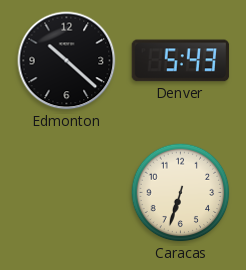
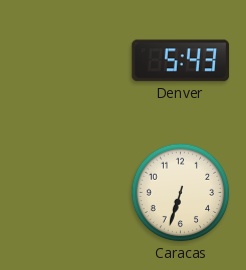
Edmonton: 10:22 -> none (67, 61)
